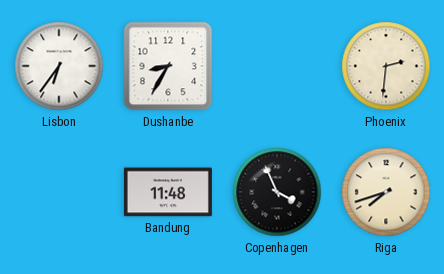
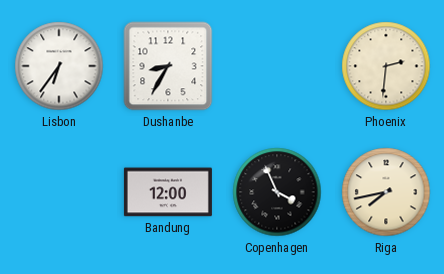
Bandung: 11:48 -> 12:00 (168, 192)
Riga: 7:42 -> 7:43 (386, 192)
